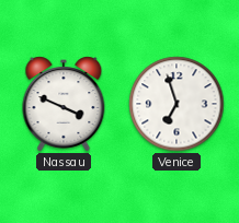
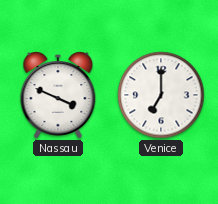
Venice: 6:57 -> 7:00 (161, 95)
